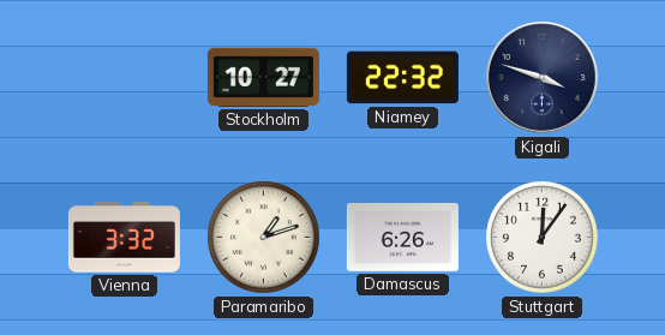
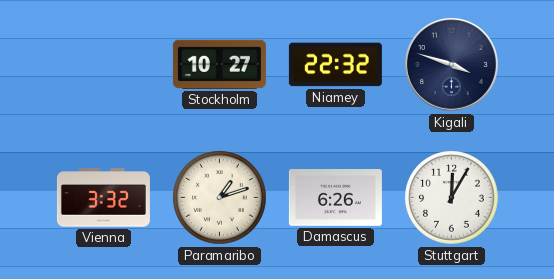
Stuttgart: 12:06 -> 12:05 (452, 198)
